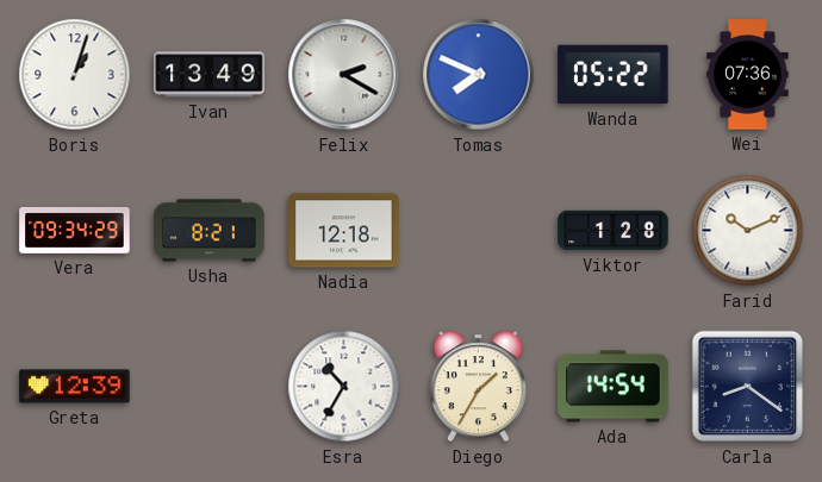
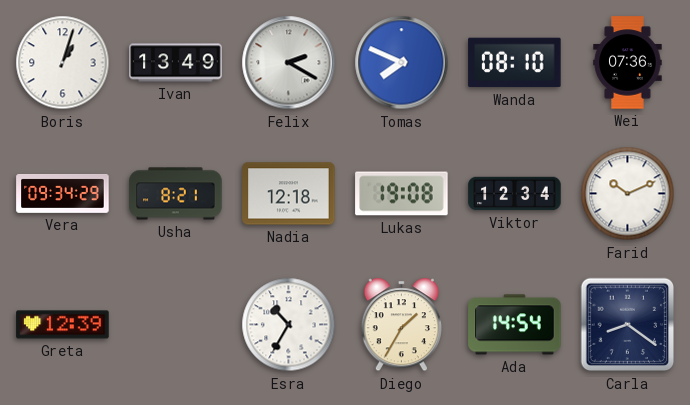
Wanda: 05:22 -> 08:10 (515, 63)
Lukas: none -> 19:08 (402, 194)
Viktor: 1:28 -> 12:34 (515, 194)
